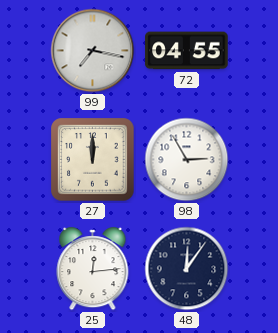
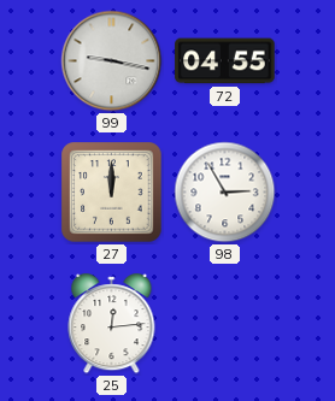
99: 7:17 -> 9:17 (112, 61)
48: 12:06 -> none (187, 269)
